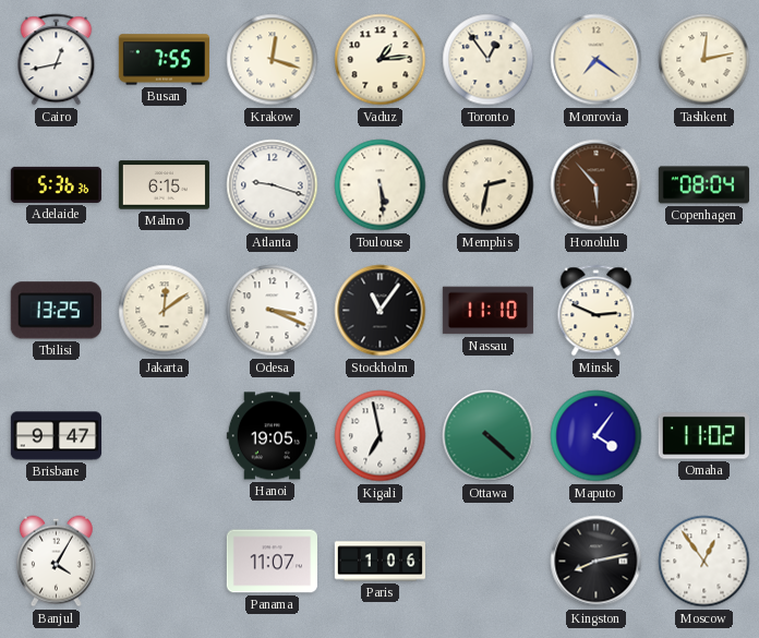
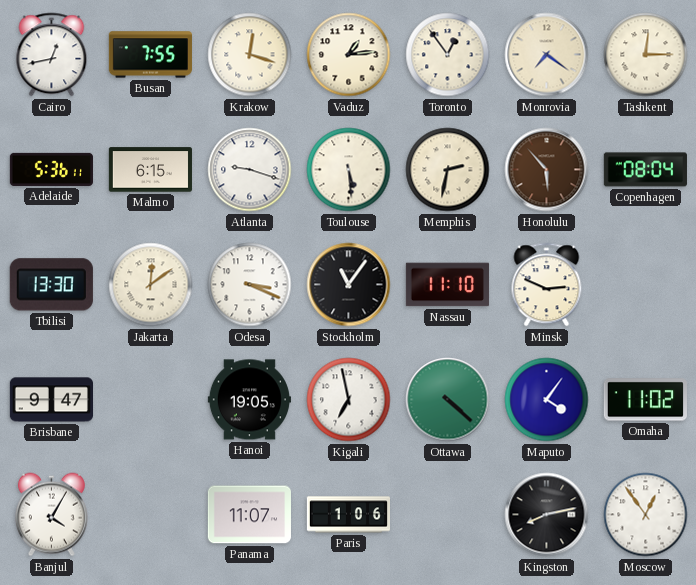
Tashkent: 12:13 -> 12:15 (646, 55)
Adelaide: 5:36:36 -> 5:36:11 (51, 169)
Tbilisi: 13:25 -> 13:30 (51, 285)
